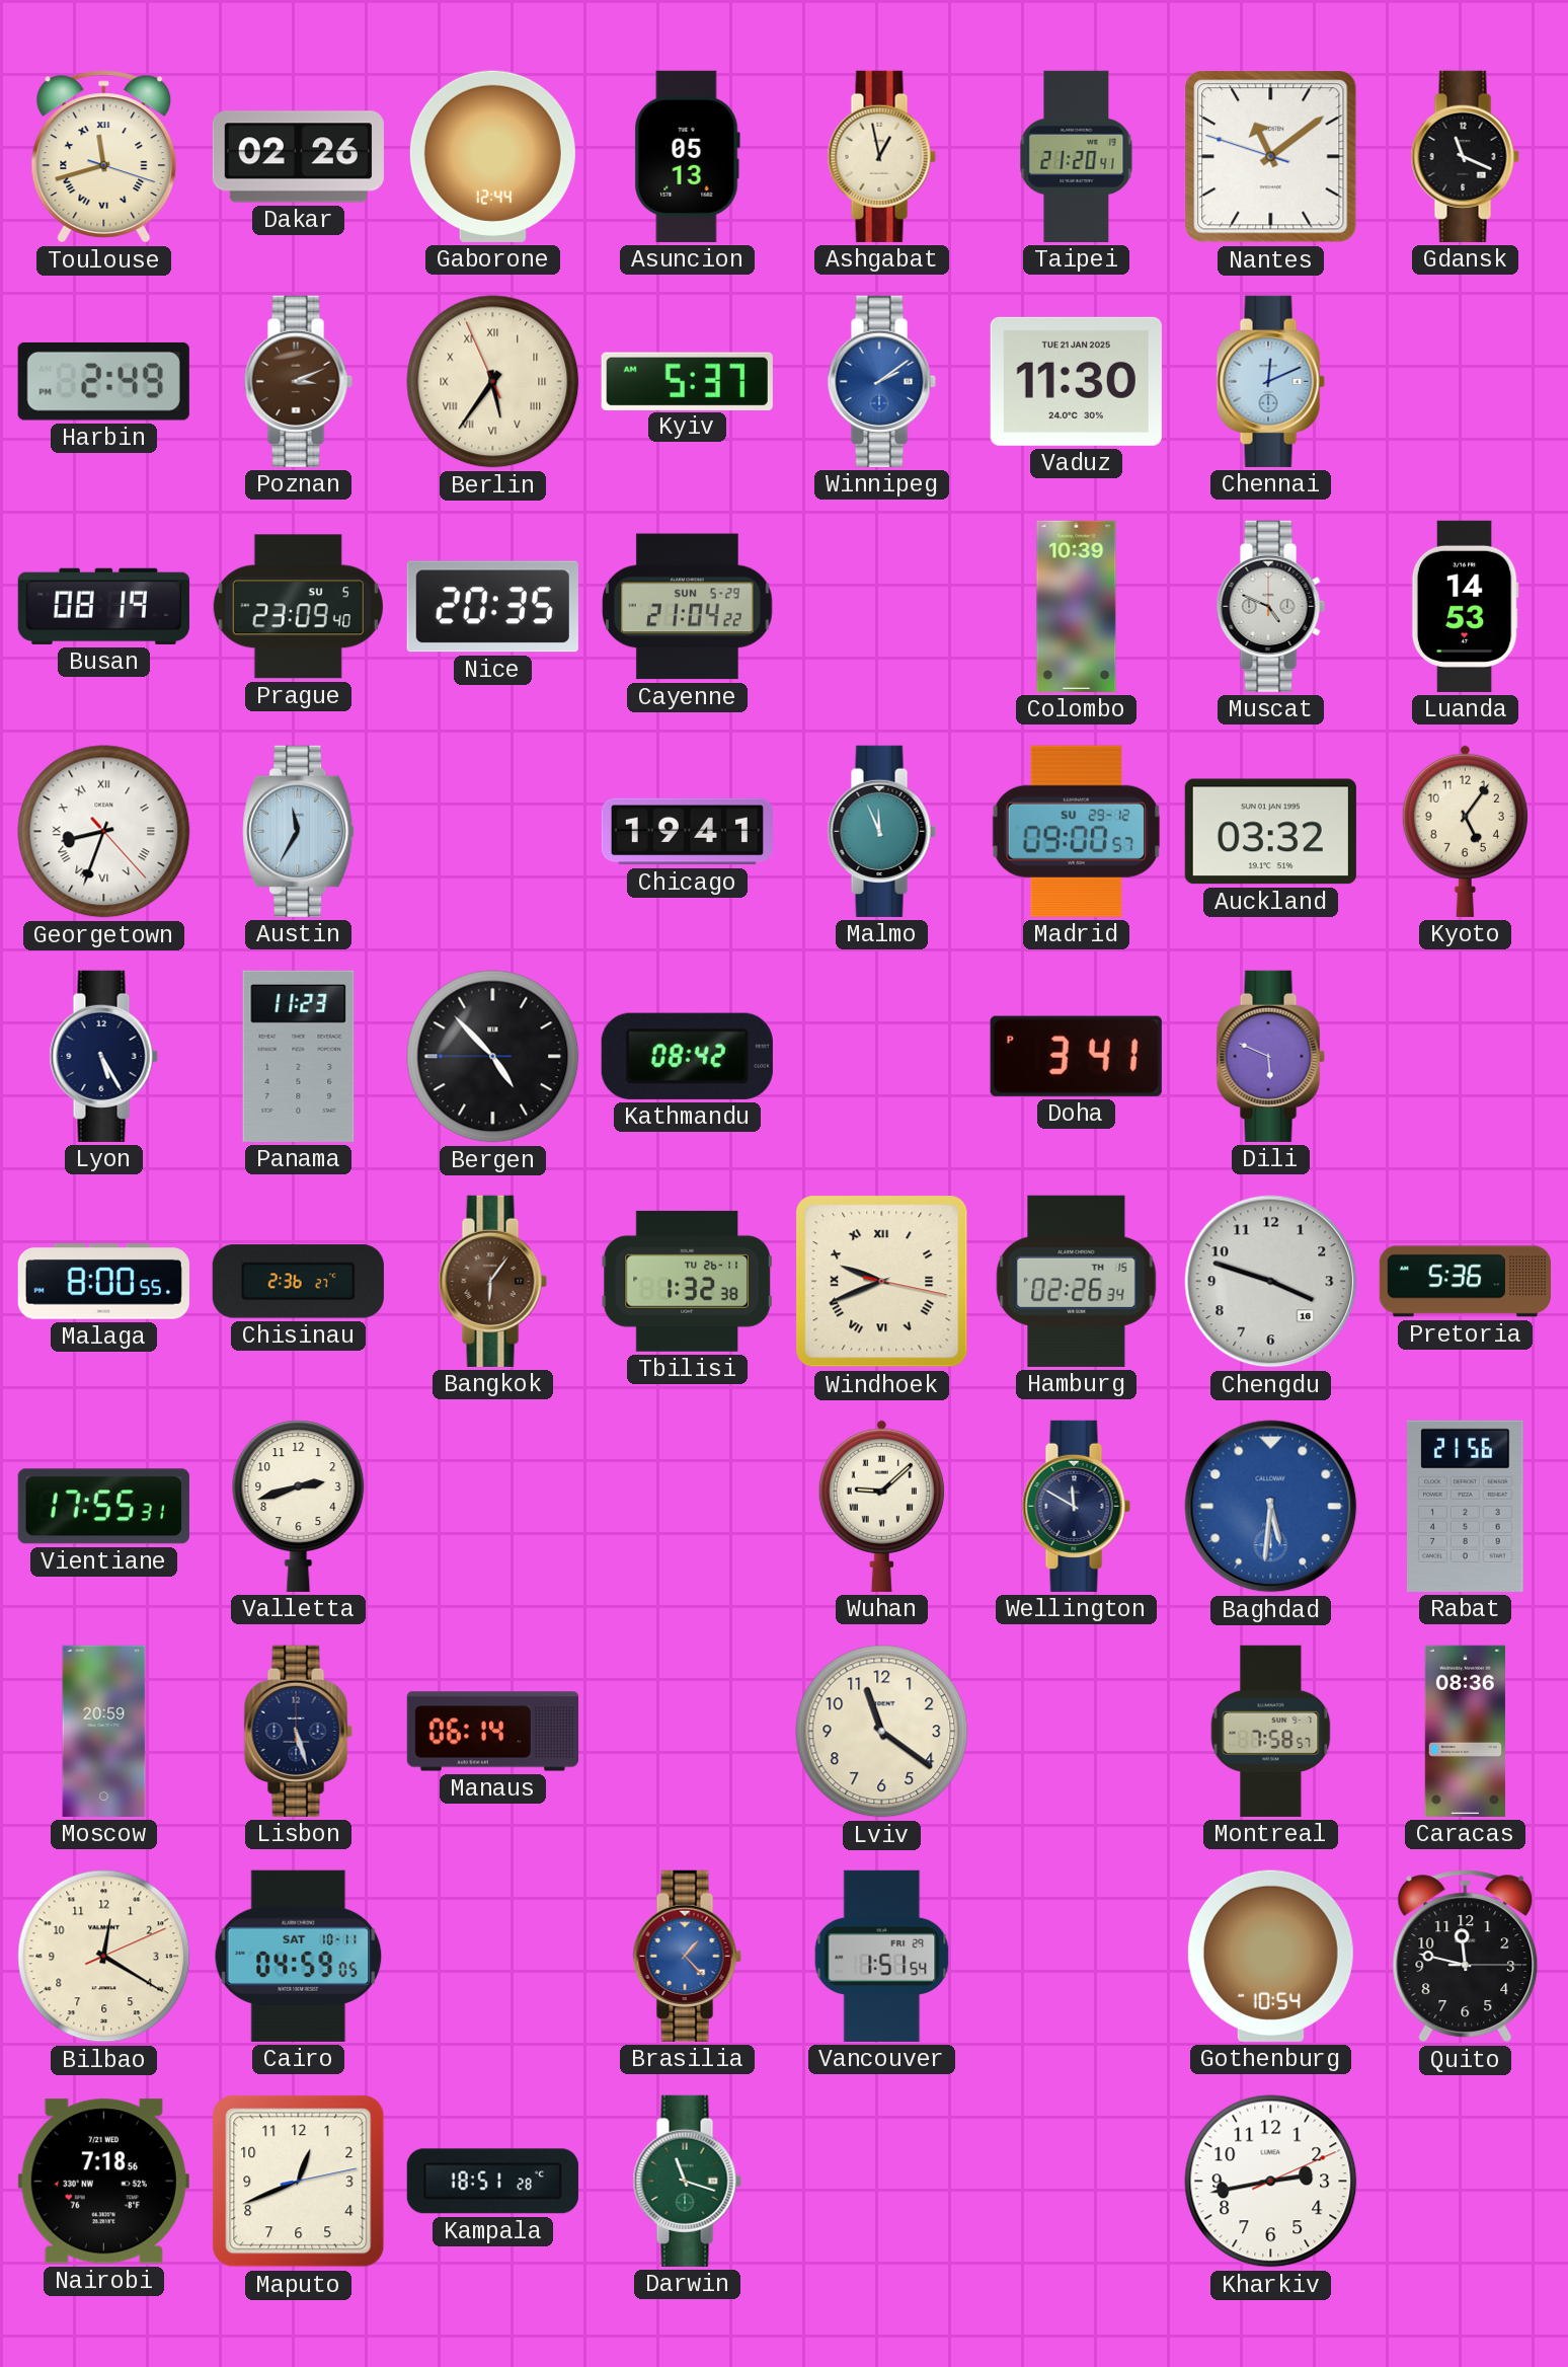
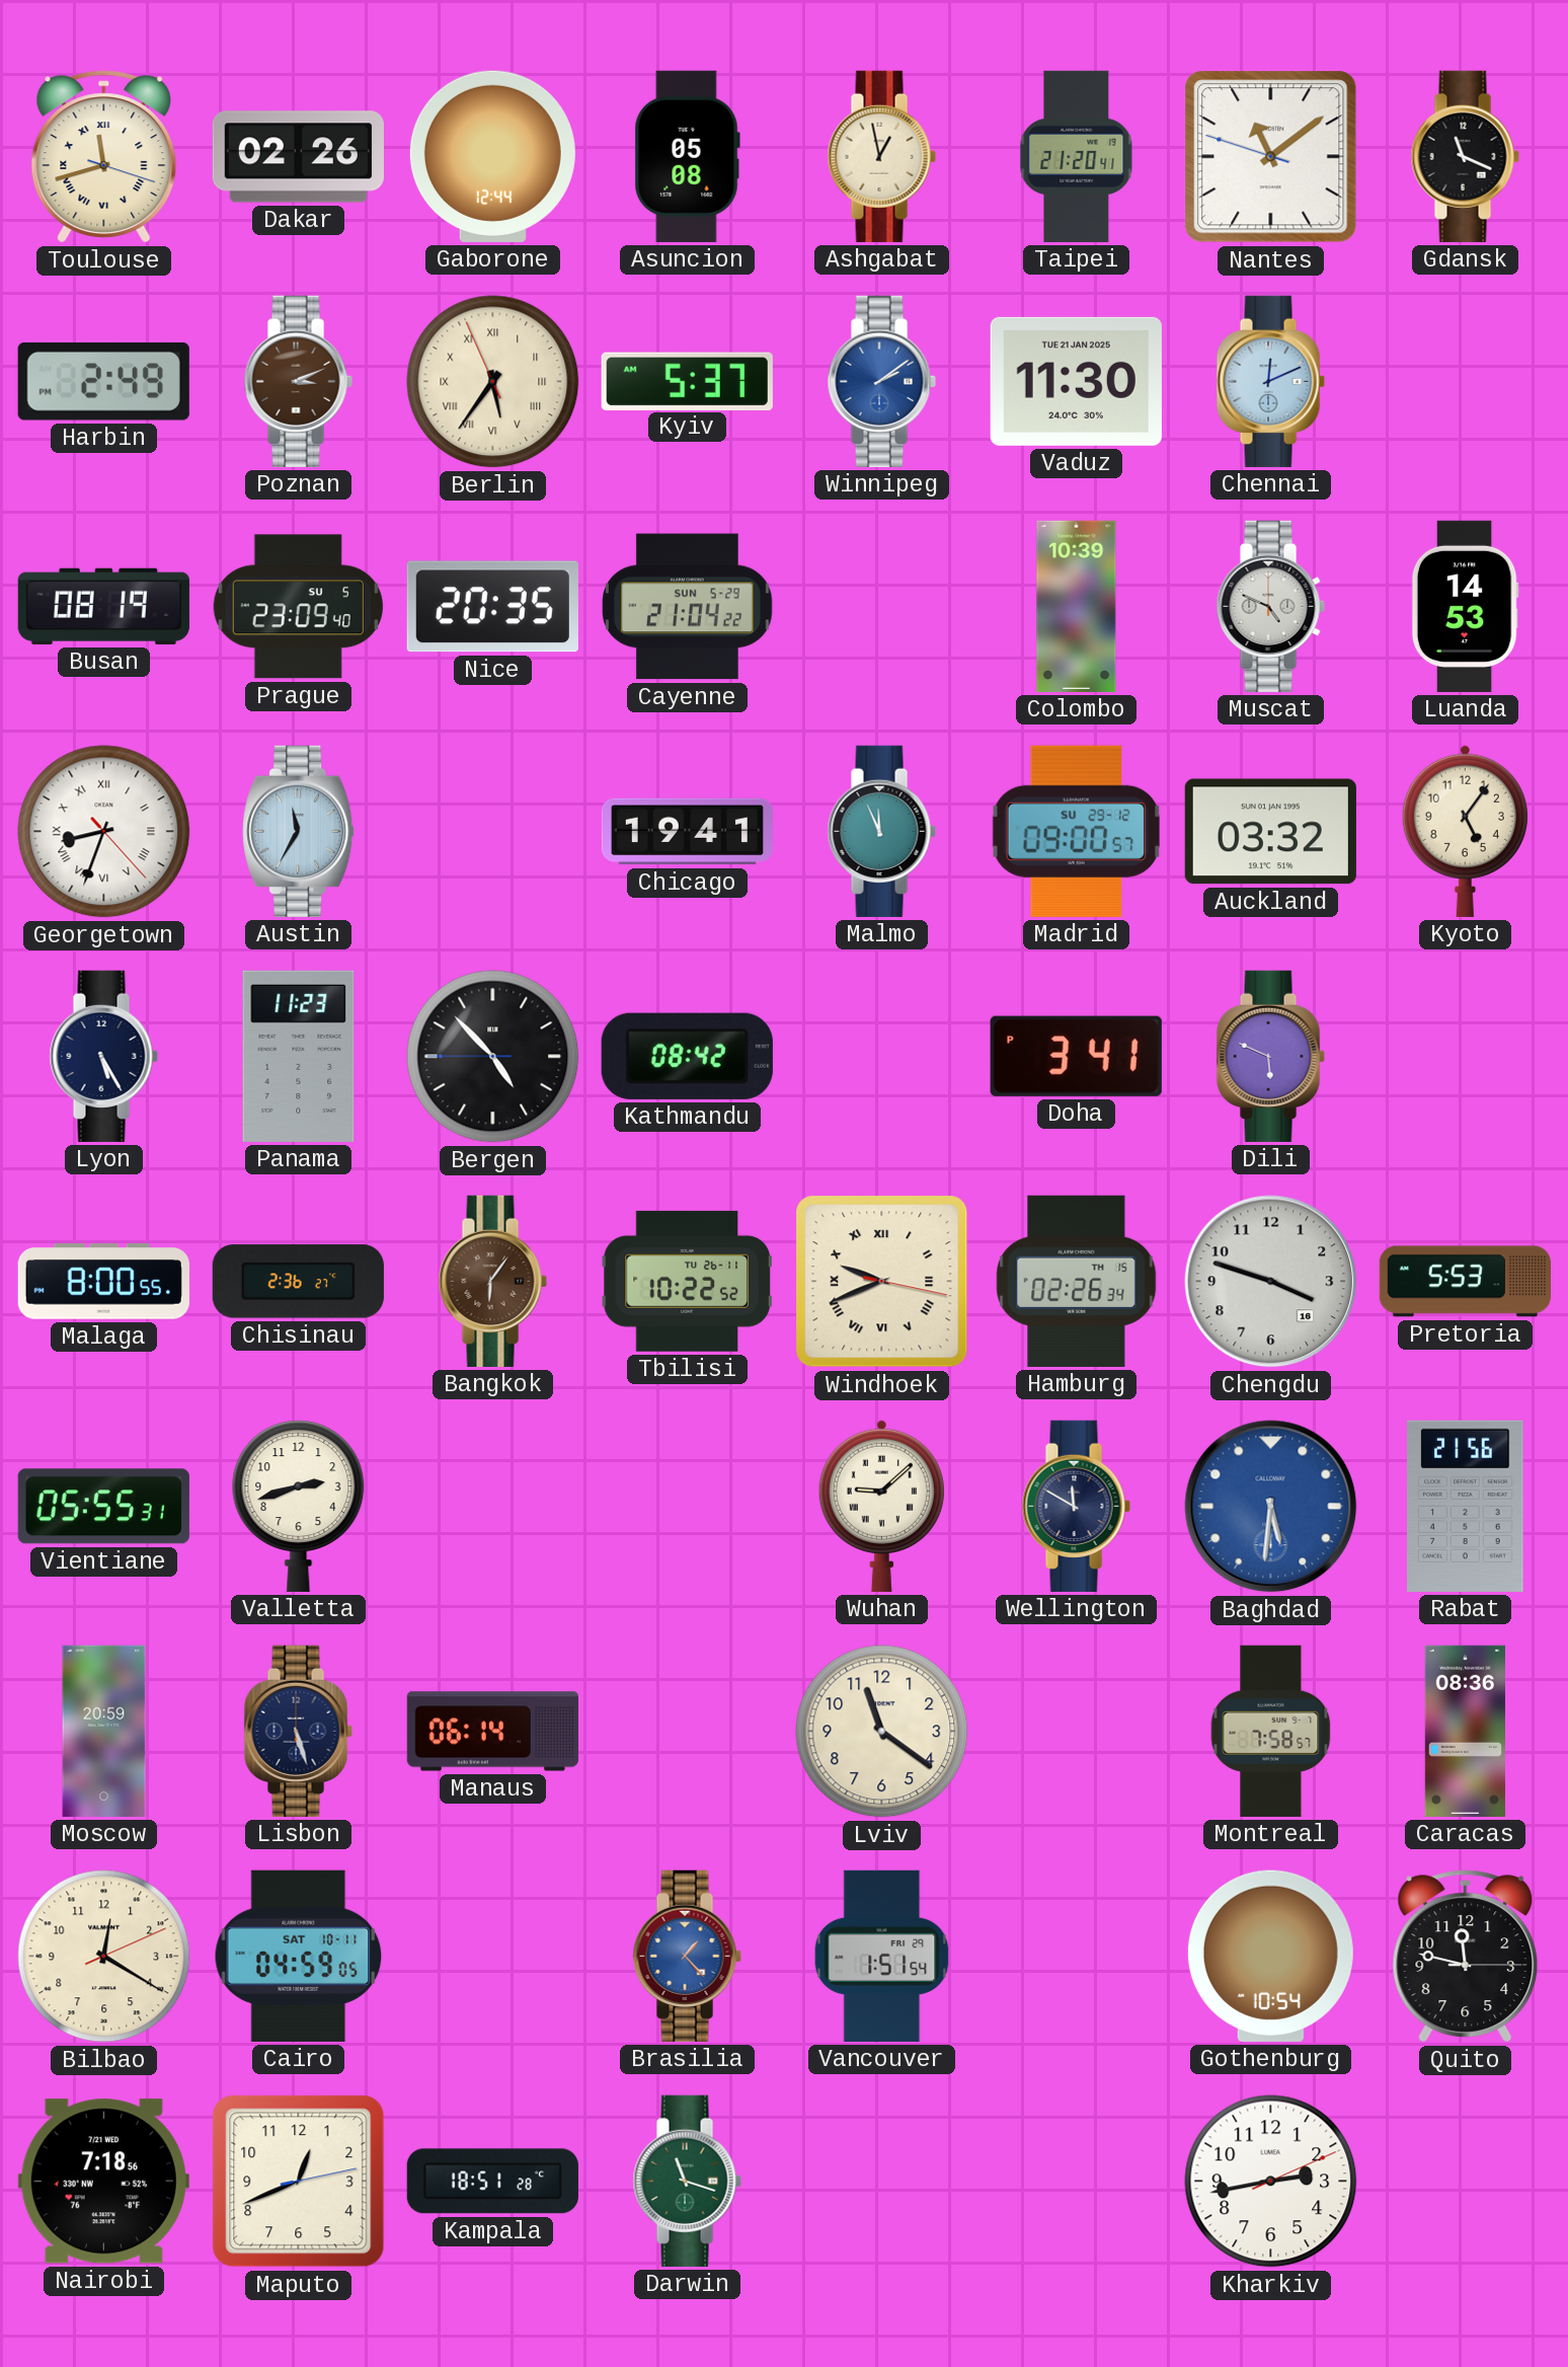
Asuncion: 05:13 -> 05:08 (687, 156)
Tbilisi: 1:32 -> 10:22 (687, 1281)
Pretoria: 5:36 -> 5:53 (1465, 1282)
Vientiane: 17:55 -> 05:55 (103, 1507)
